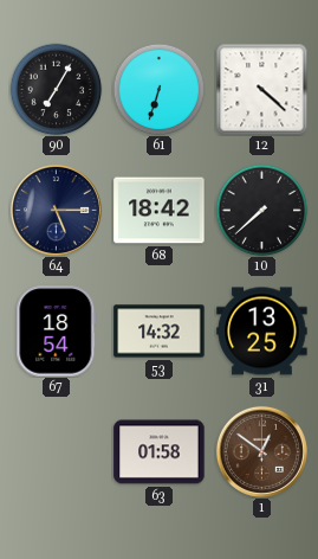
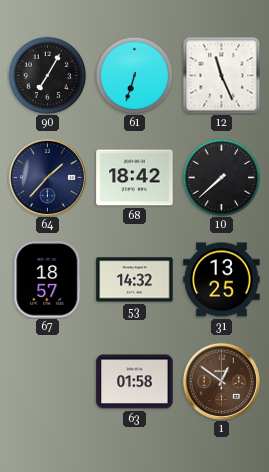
12: 4:22 -> 11:26 (221, 75)
64: 5:15 -> 1:37 (47, 177)
67: 18:54 -> 18:57 (48, 280)
